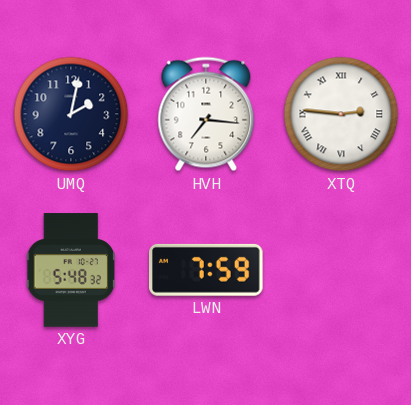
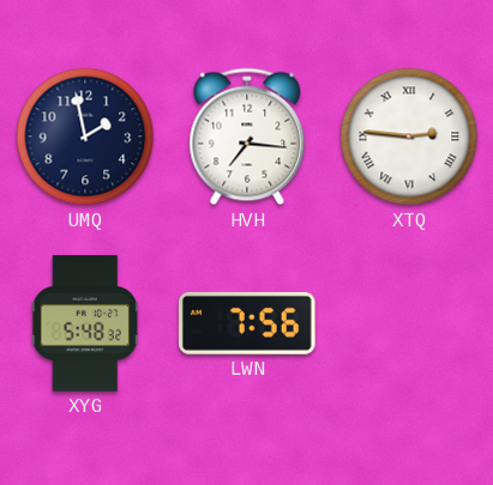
UMQ: 2:02 -> 1:58 (85, 137)
LWN: 7:59 -> 7:56 (248, 323)
